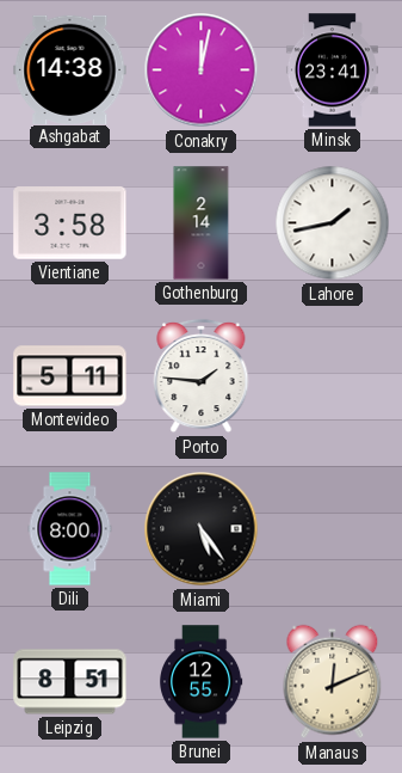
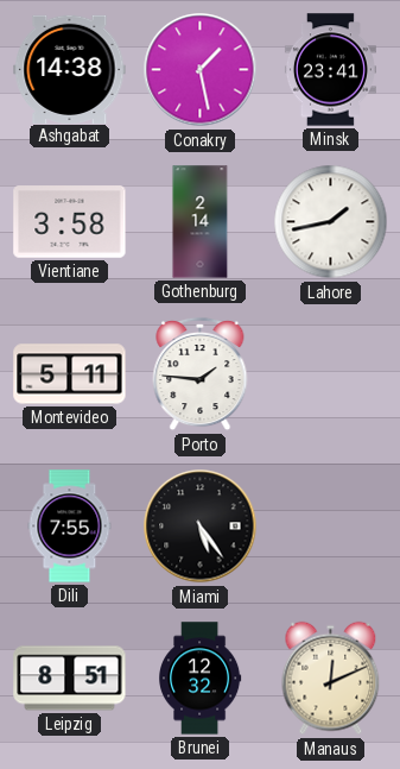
Conakry: 12:02 -> 1:28 (201, 70)
Dili: 8:00 -> 7:55 (70, 527)
Brunei: 12:55 -> 12:32 (201, 679)
